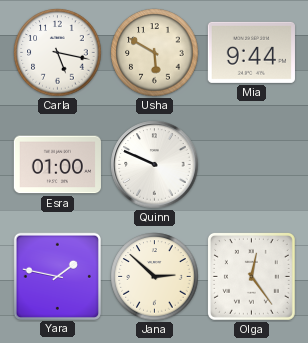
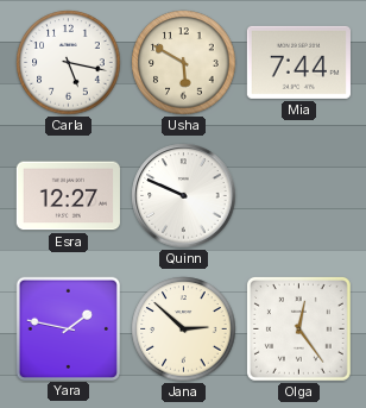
Mia: 9:44 -> 7:44 (298, 62)
Esra: 01:00 -> 12:27 (68, 196)
